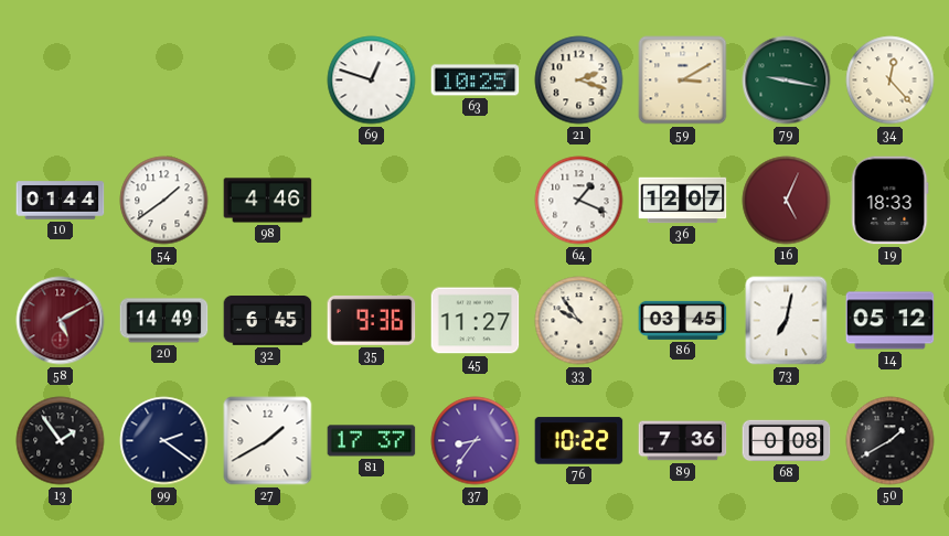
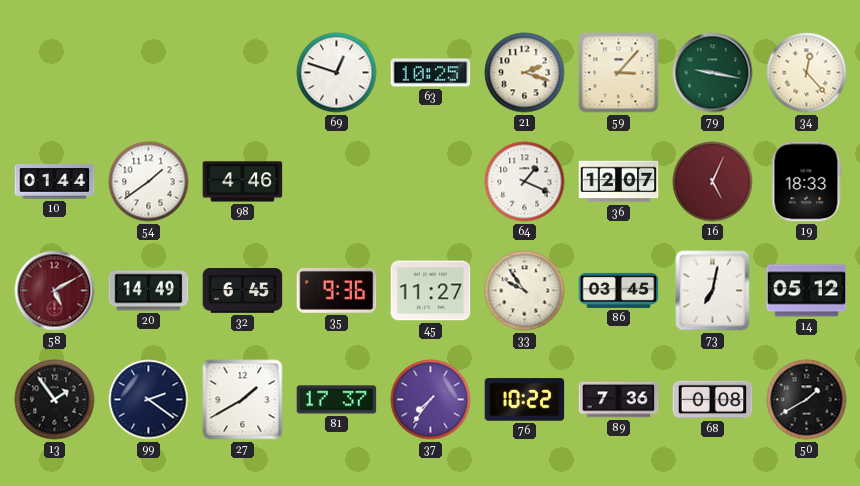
59: 3:10 -> 3:07 (619, 73)
37: 8:36 -> 7:36 (431, 400)
